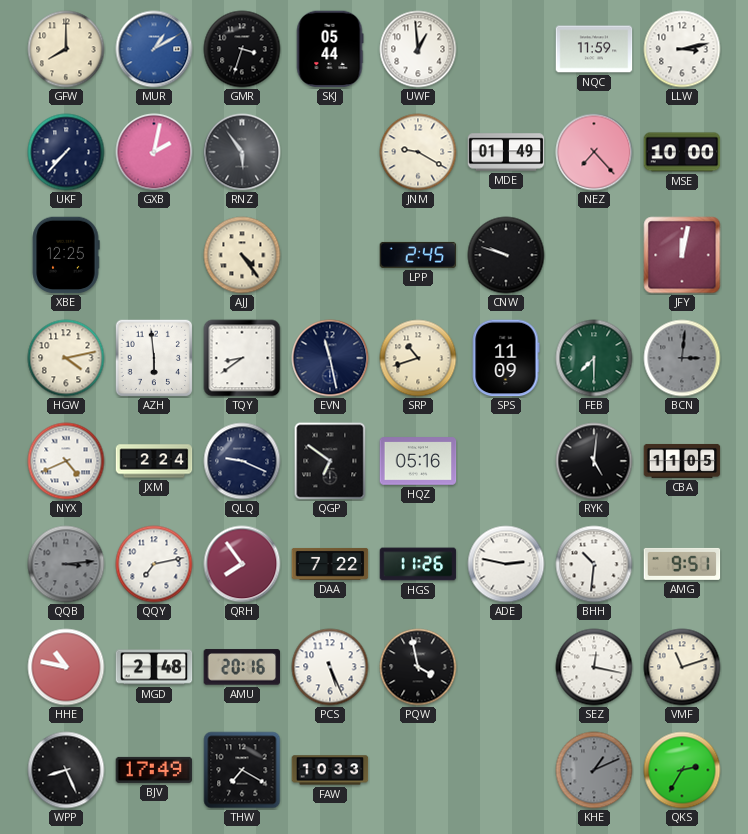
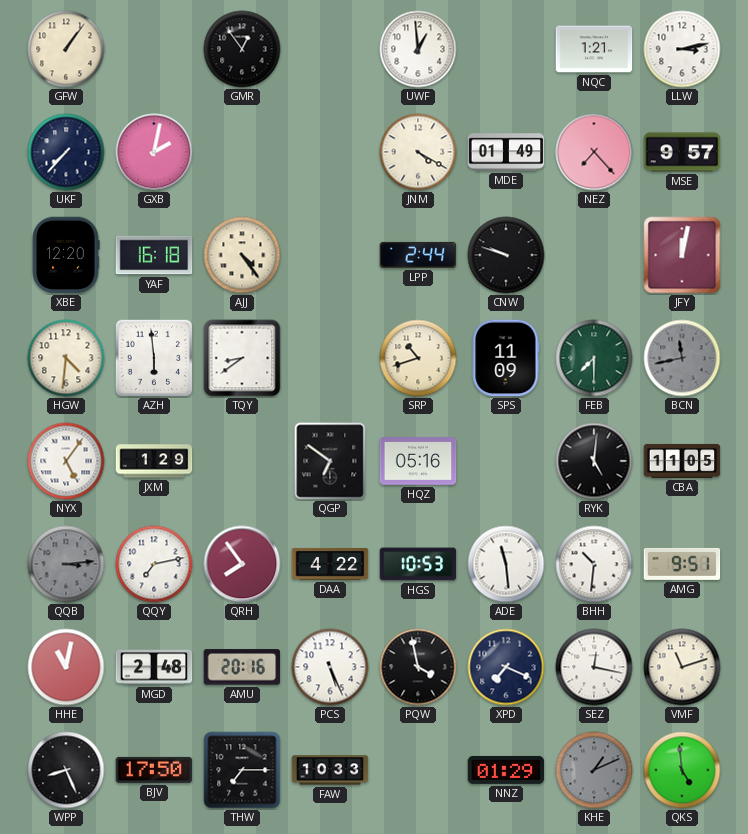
GFW: 8:00 -> 1:06 (66, 49)
MUR: 1:10 -> none (154, 49)
GMR: 3:33 -> 12:54 (242, 49)
SKJ: 05:44 -> none (330, 49)
NQC: 11:59 -> 1:21 (594, 49)
RNZ: 5:54 -> none (242, 152)
JNM: 9:20 -> 4:20 (418, 152)
MSE: 10:00 -> 9:57 (682, 152)
XBE: 12:25 -> 12:20 (66, 255)
YAF: none -> 16:18 (154, 255)
LPP: 2:45 -> 2:44 (418, 255)
HGW: 4:13 -> 4:31 (66, 358)
EVN: 11:28 -> none (330, 358)
BCN: 3:01 -> 11:43 (682, 358)
NYX: 4:41 -> 5:06 (66, 461)
JXM: 2:24 -> 1:29 (154, 461)
QLQ: 9:19 -> none (242, 461)
DAA: 7:22 -> 4:22 (330, 564)
HGS: 11:26 -> 10:53 (418, 564)
ADE: 2:47 -> 11:29 (506, 564)
HHE: 10:47 -> 11:02 (66, 667)
XPD: none -> 7:19 (506, 667)
BJV: 17:49 -> 17:50 (154, 770)
THW: 7:20 -> 7:15 (242, 770)
NNZ: none -> 01:29 (506, 770)
QKS: 2:35 -> 4:59 (682, 770)
